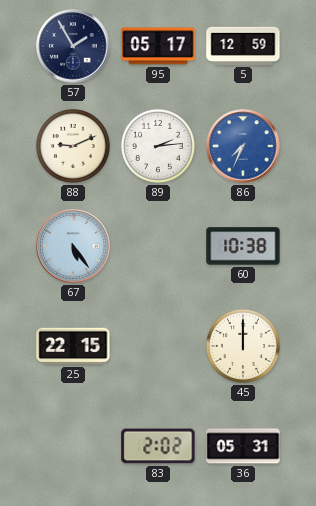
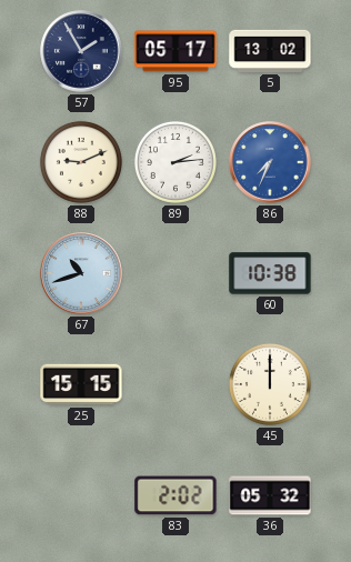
5: 12:59 -> 13:02 (270, 51)
67: 5:24 -> 10:42 (81, 273)
25: 22:15 -> 15:15 (81, 384)
36: 05:31 -> 05:32 (270, 495)
